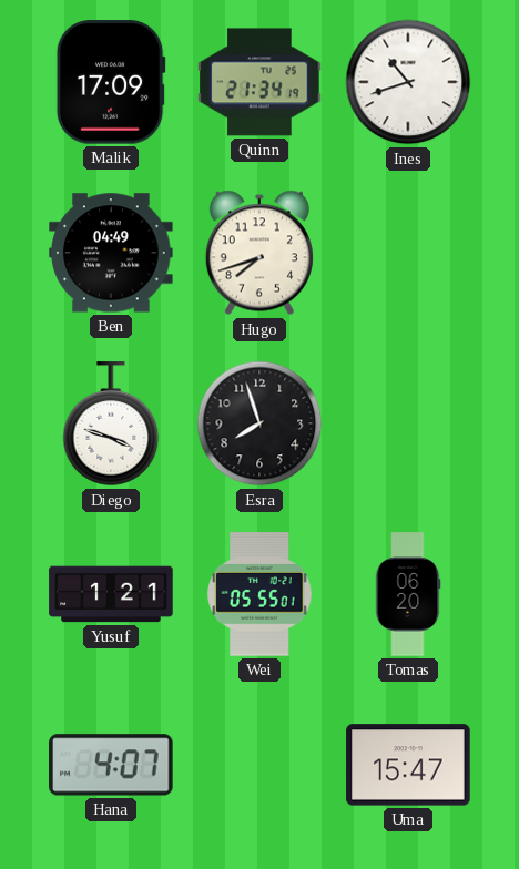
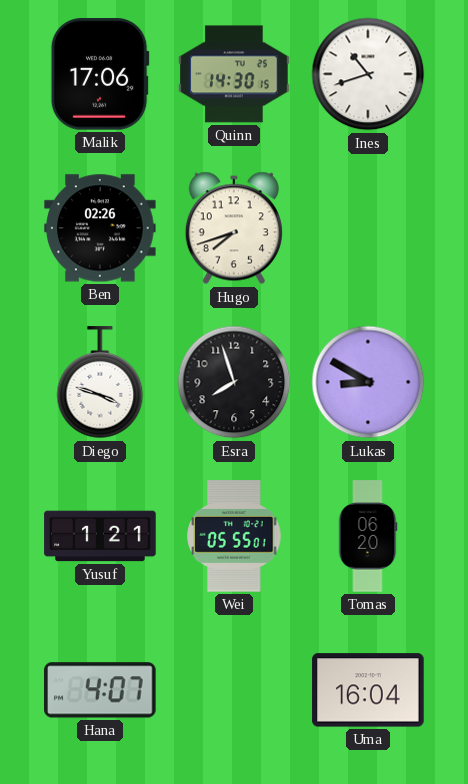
Malik: 17:09 -> 17:06 (100, 74)
Quinn: 21:34 -> 14:30 (234, 74)
Ben: 04:49 -> 02:26 (100, 228)
Lukas: none -> 8:50 (368, 382)
Uma: 15:47 -> 16:04 (368, 690)
